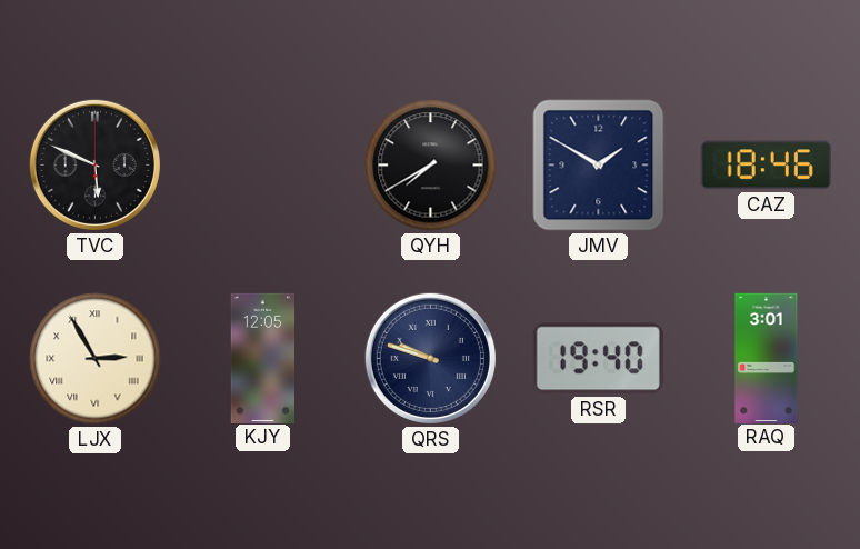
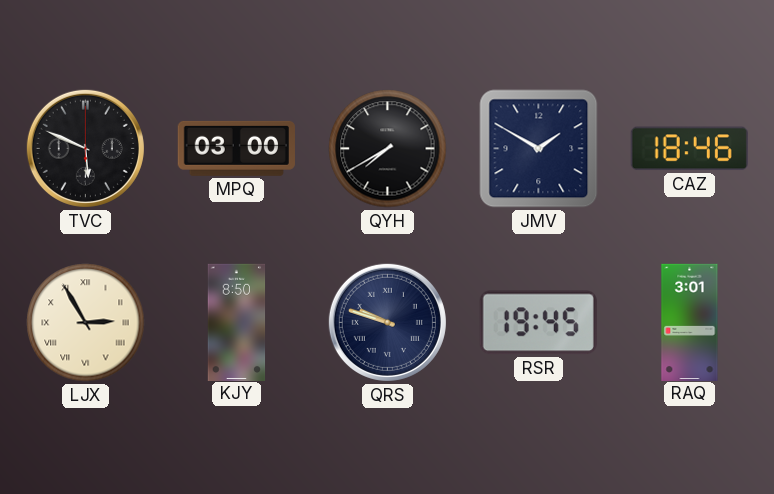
MPQ: none -> 03:00 (236, 148)
KJY: 12:05 -> 8:50 (237, 322)
RSR: 19:40 -> 19:45 (538, 323)
